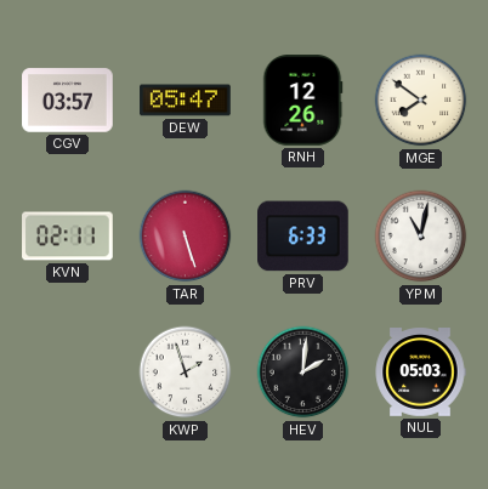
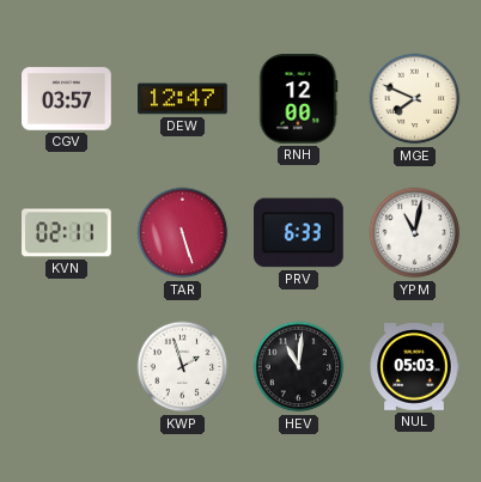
DEW: 05:47 -> 12:47 (183, 99)
RNH: 12:26 -> 12:00 (298, 99)
MGE: 7:51 -> 7:49 (415, 99)
HEV: 2:01 -> 11:01 (299, 367)
